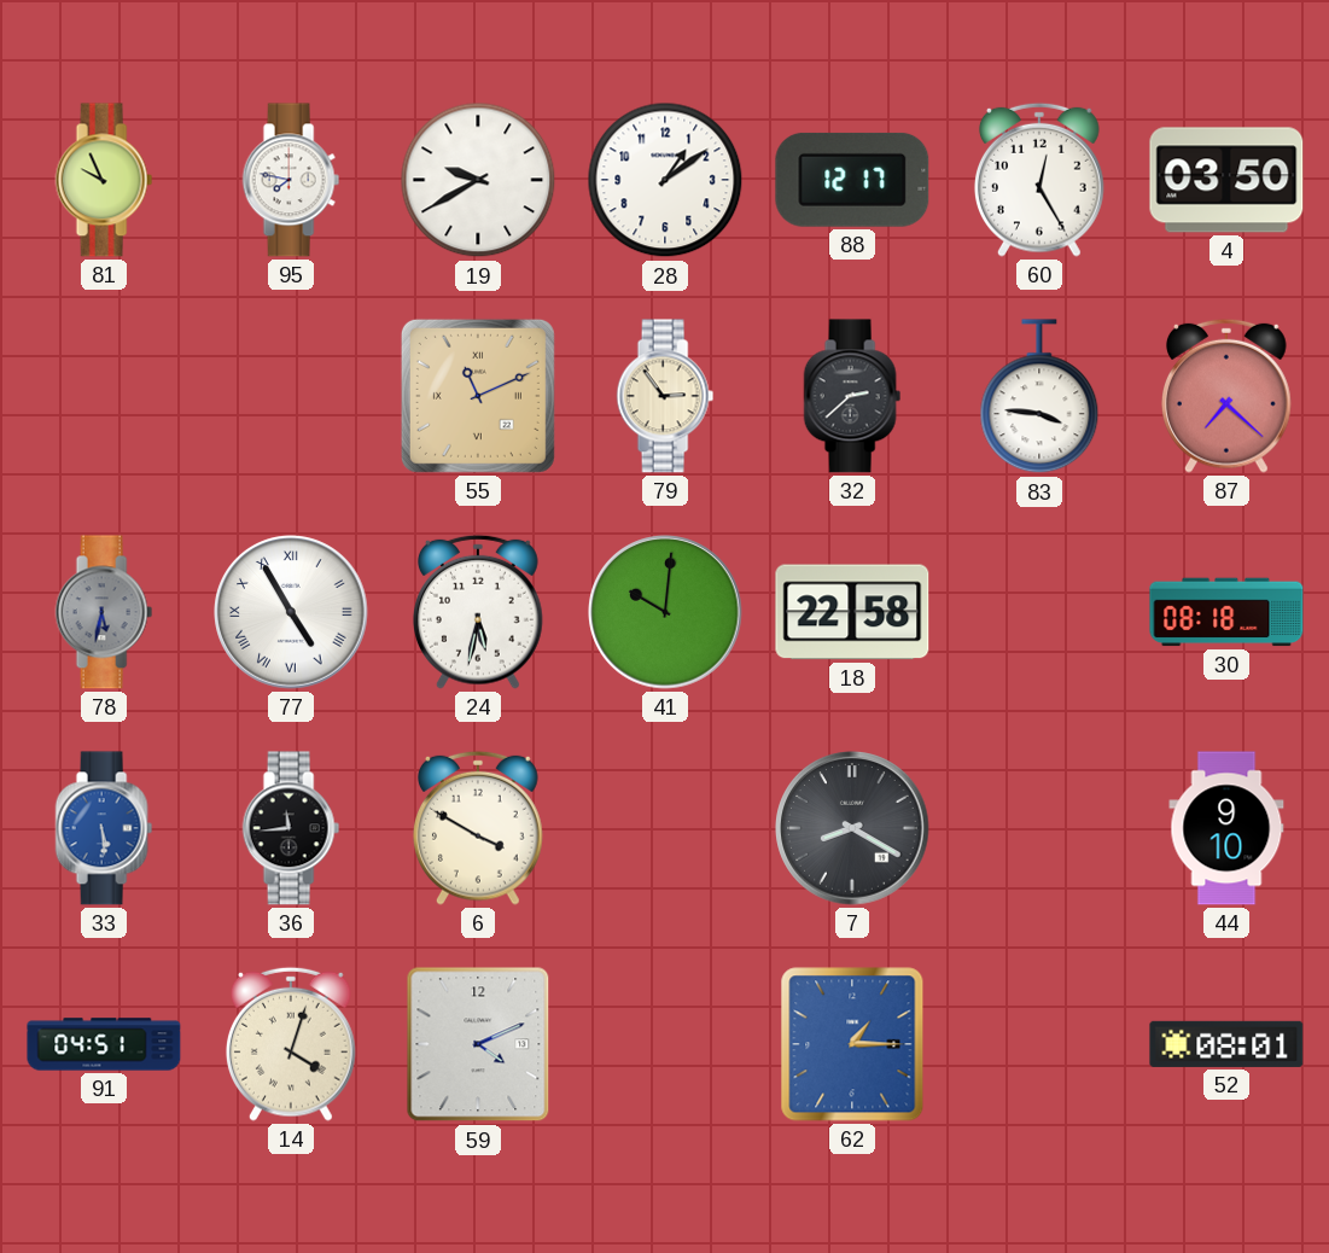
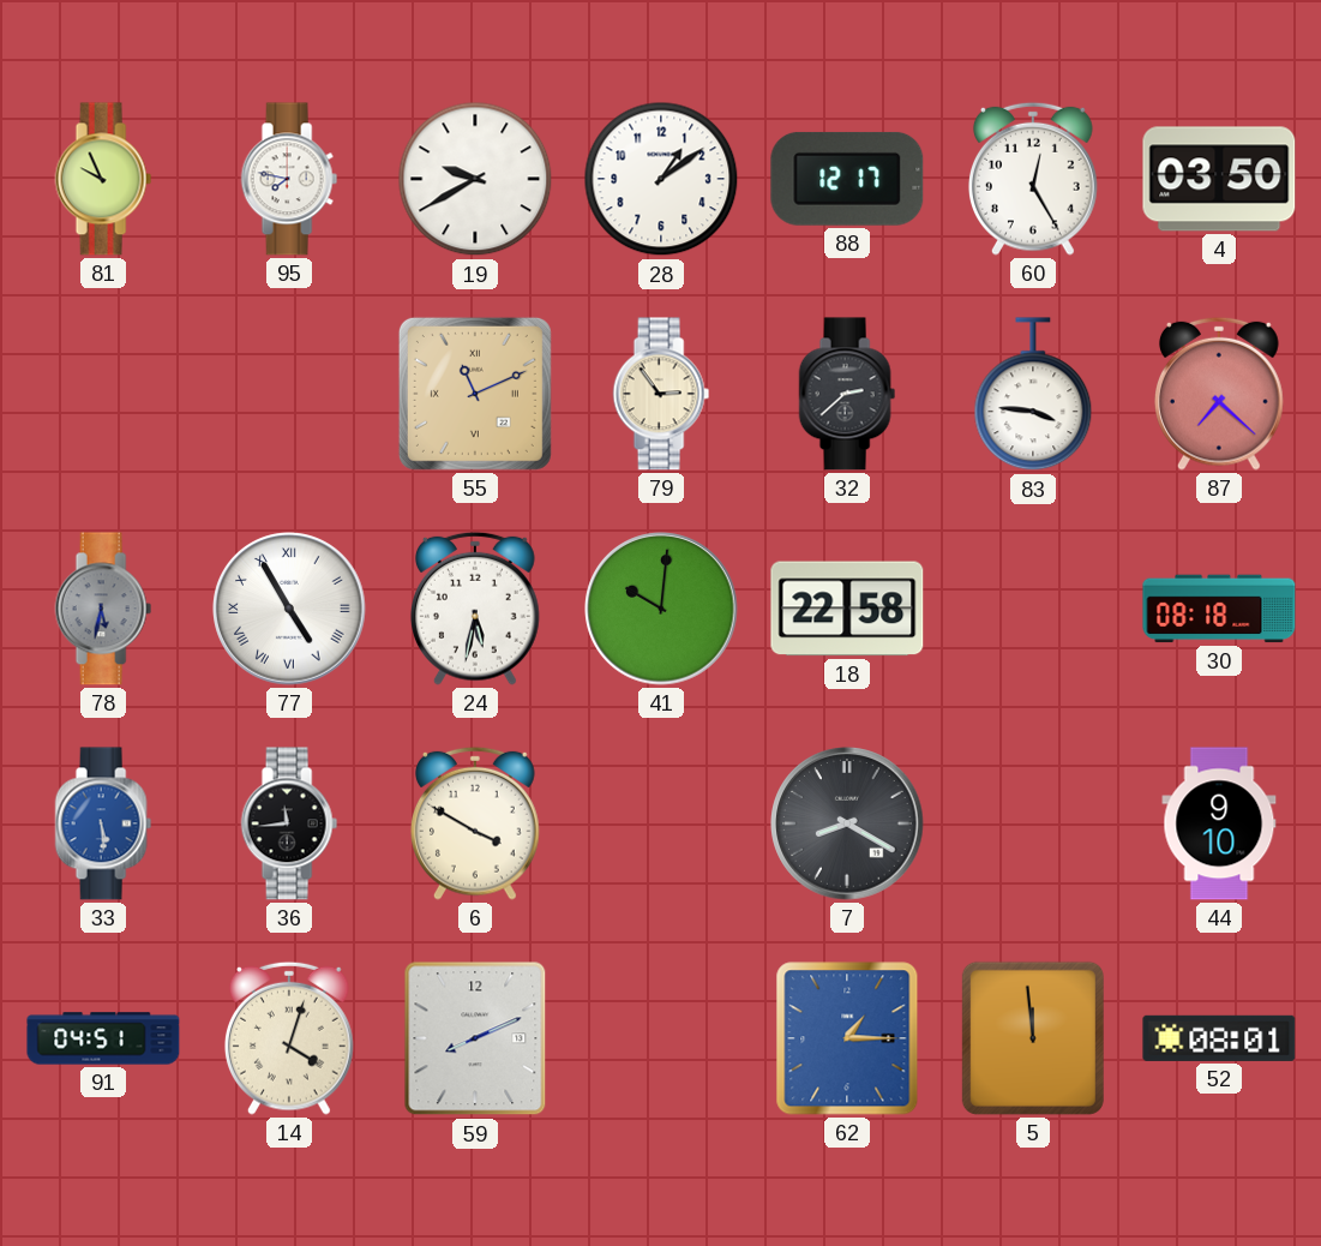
59: 4:11 -> 8:11 (475, 1038)
5: none -> 11:59 (1033, 1038)
